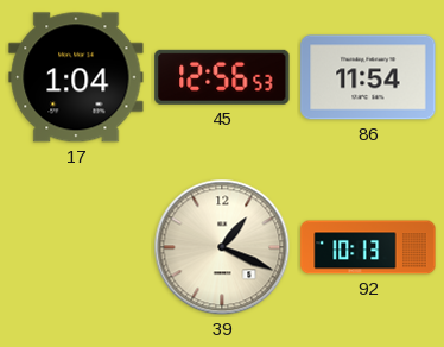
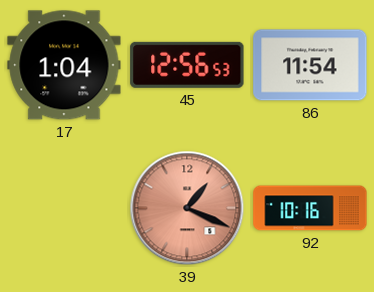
39 dial: cream -> salmon (187, 208)
92: 10:13 -> 10:16 (310, 208)
